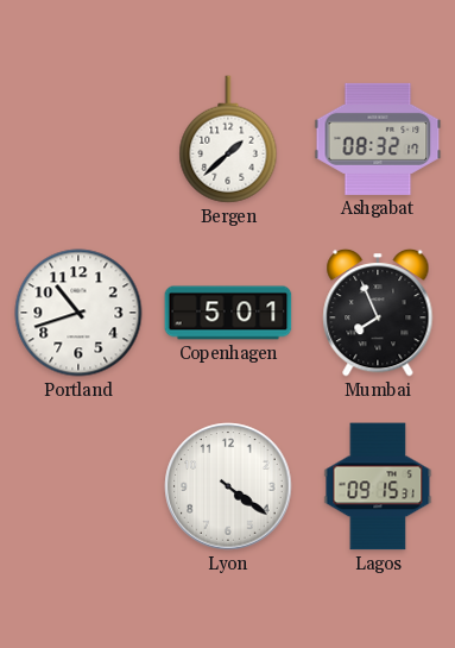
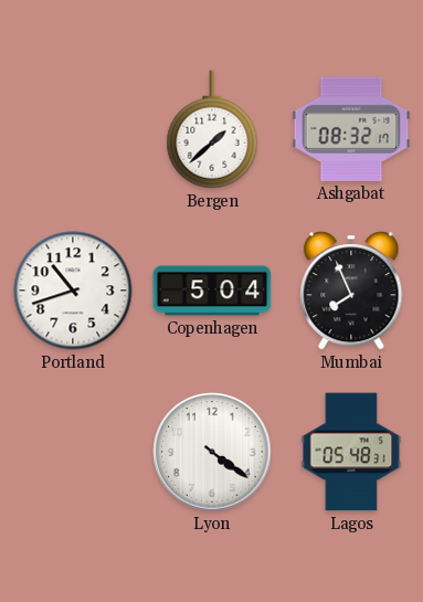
Copenhagen: 5:01 -> 5:04 (212, 291)
Lagos: 09:15 -> 05:48 (351, 452)
